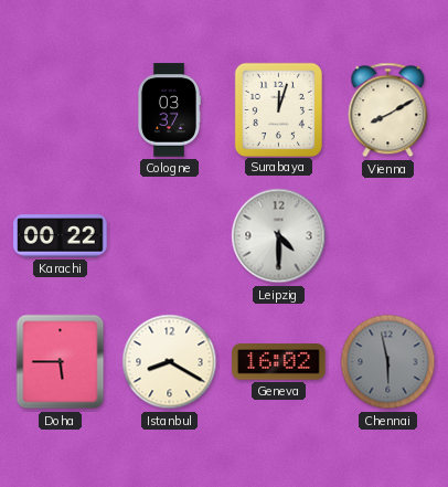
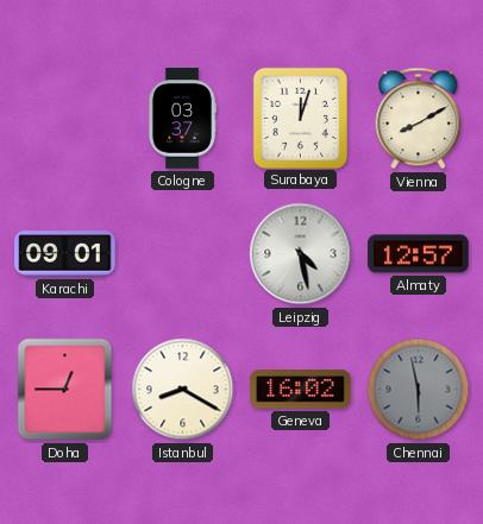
Karachi: 00:22 -> 09:01 (65, 254)
Leipzig: 4:30 -> 4:28 (301, 254)
Almaty: none -> 12:57 (419, 254)
Doha: 5:45 -> 12:45 (65, 390)
